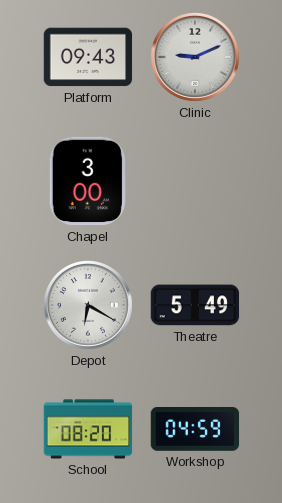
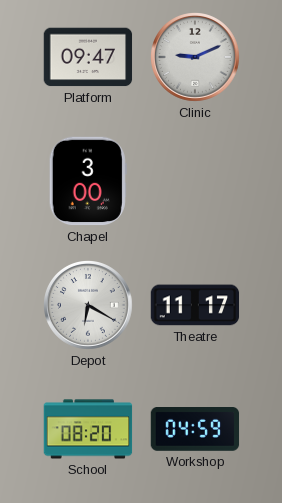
Platform: 09:43 -> 09:47 (88, 57)
Theatre: 5:49 -> 11:17 (195, 305)
